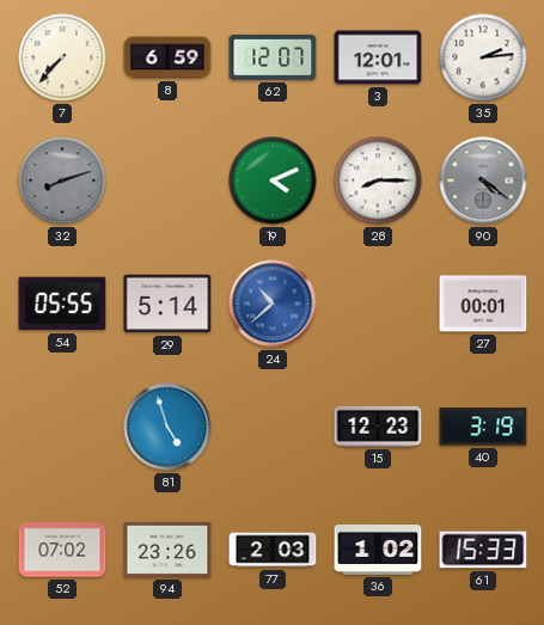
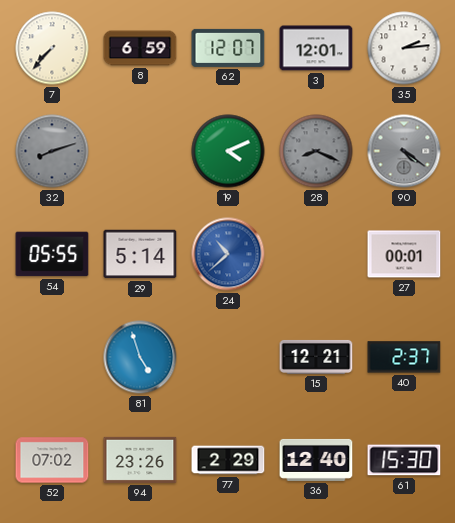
28: 8:15 -> 8:19 (316, 151)
28 dial: white -> grey (316, 151)
15: 12:23 -> 12:21 (316, 357)
40: 3:19 -> 2:37 (404, 357)
77: 2:03 -> 2:29 (228, 460)
36: 1:02 -> 12:40 (316, 460)
61: 15:33 -> 15:30 (404, 460)
